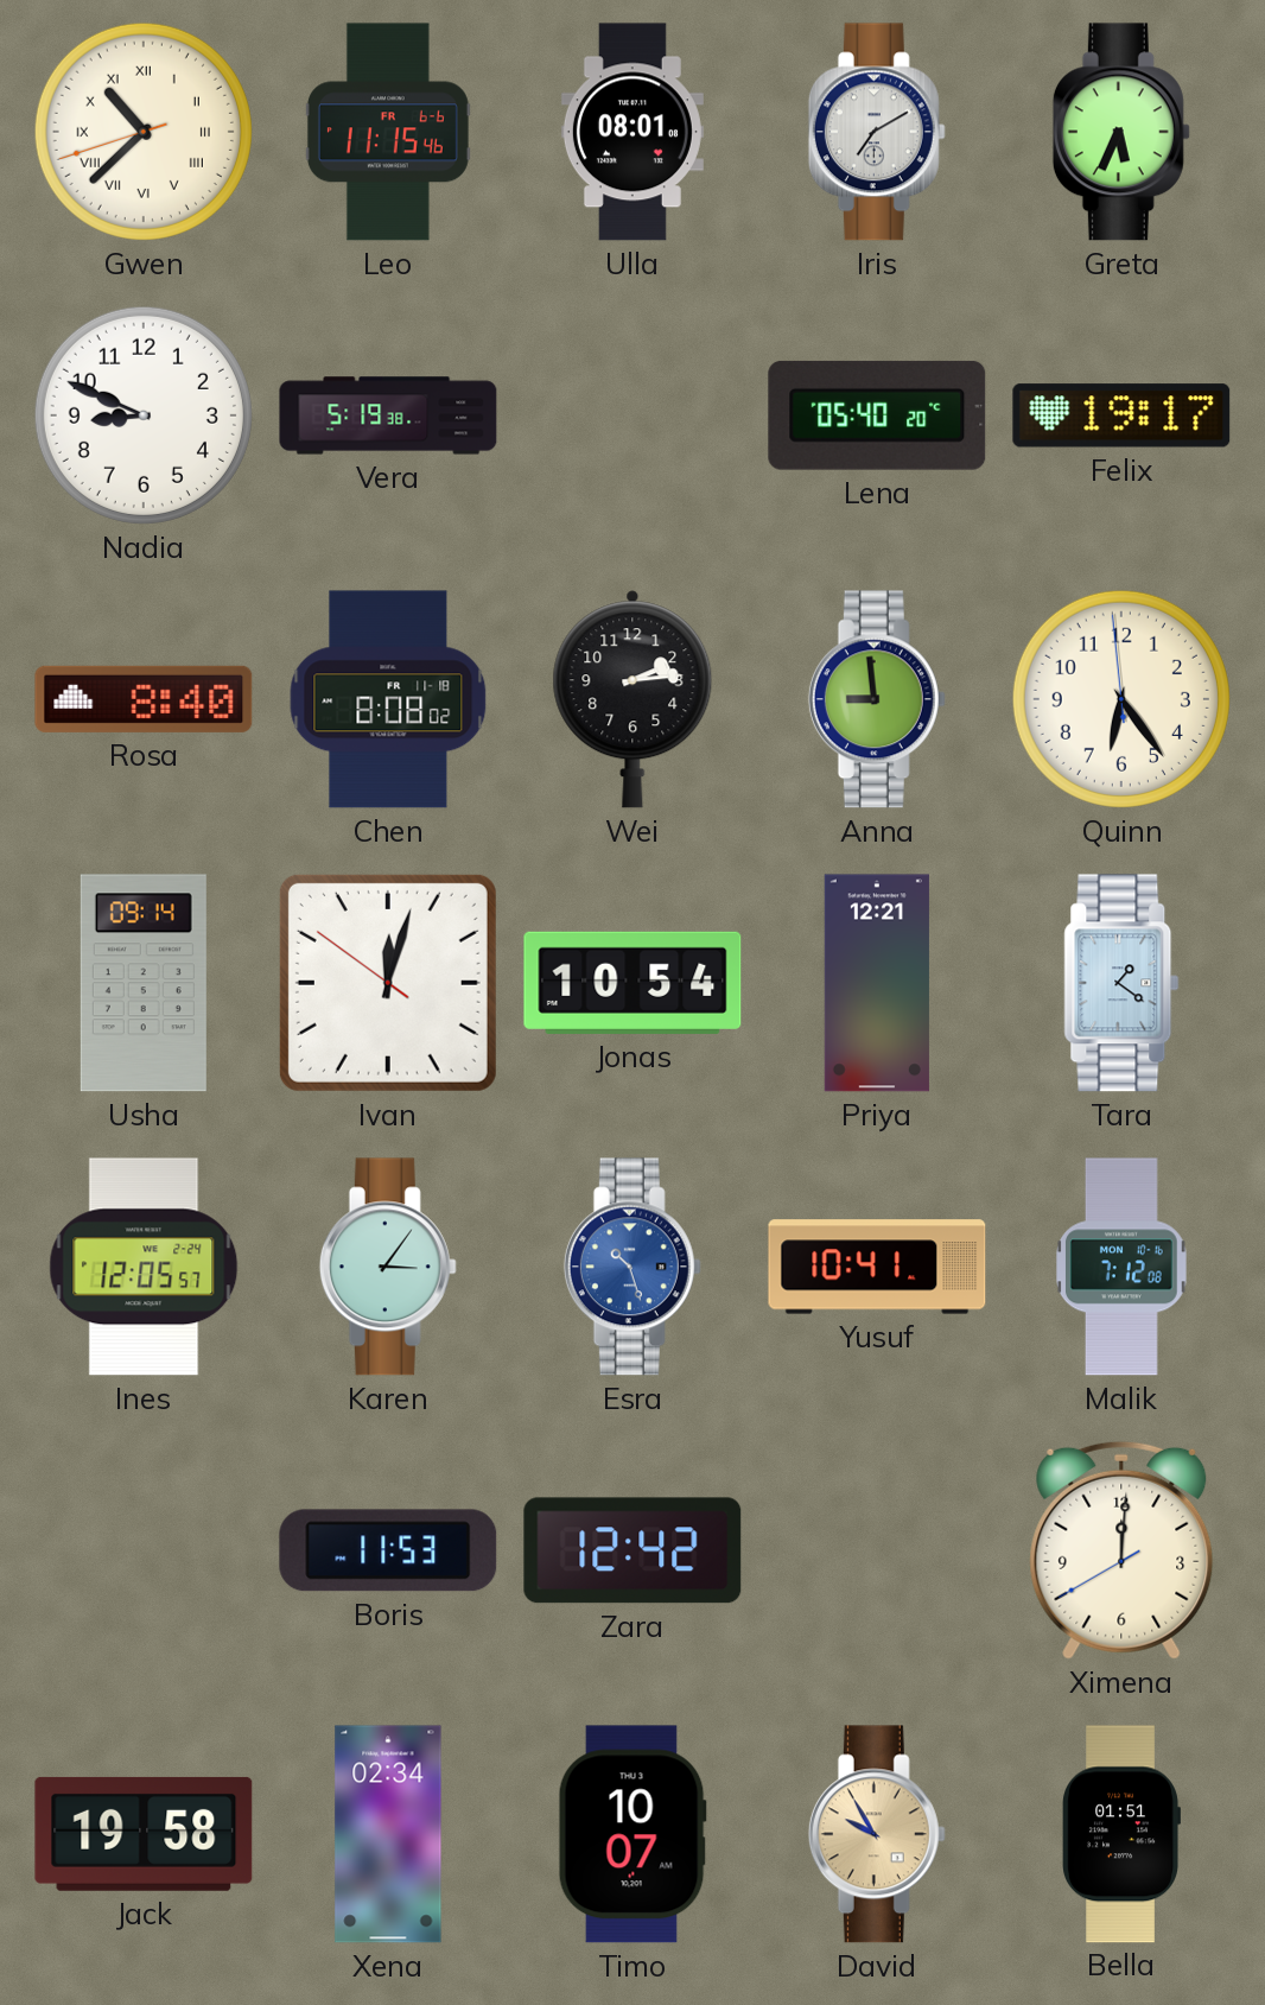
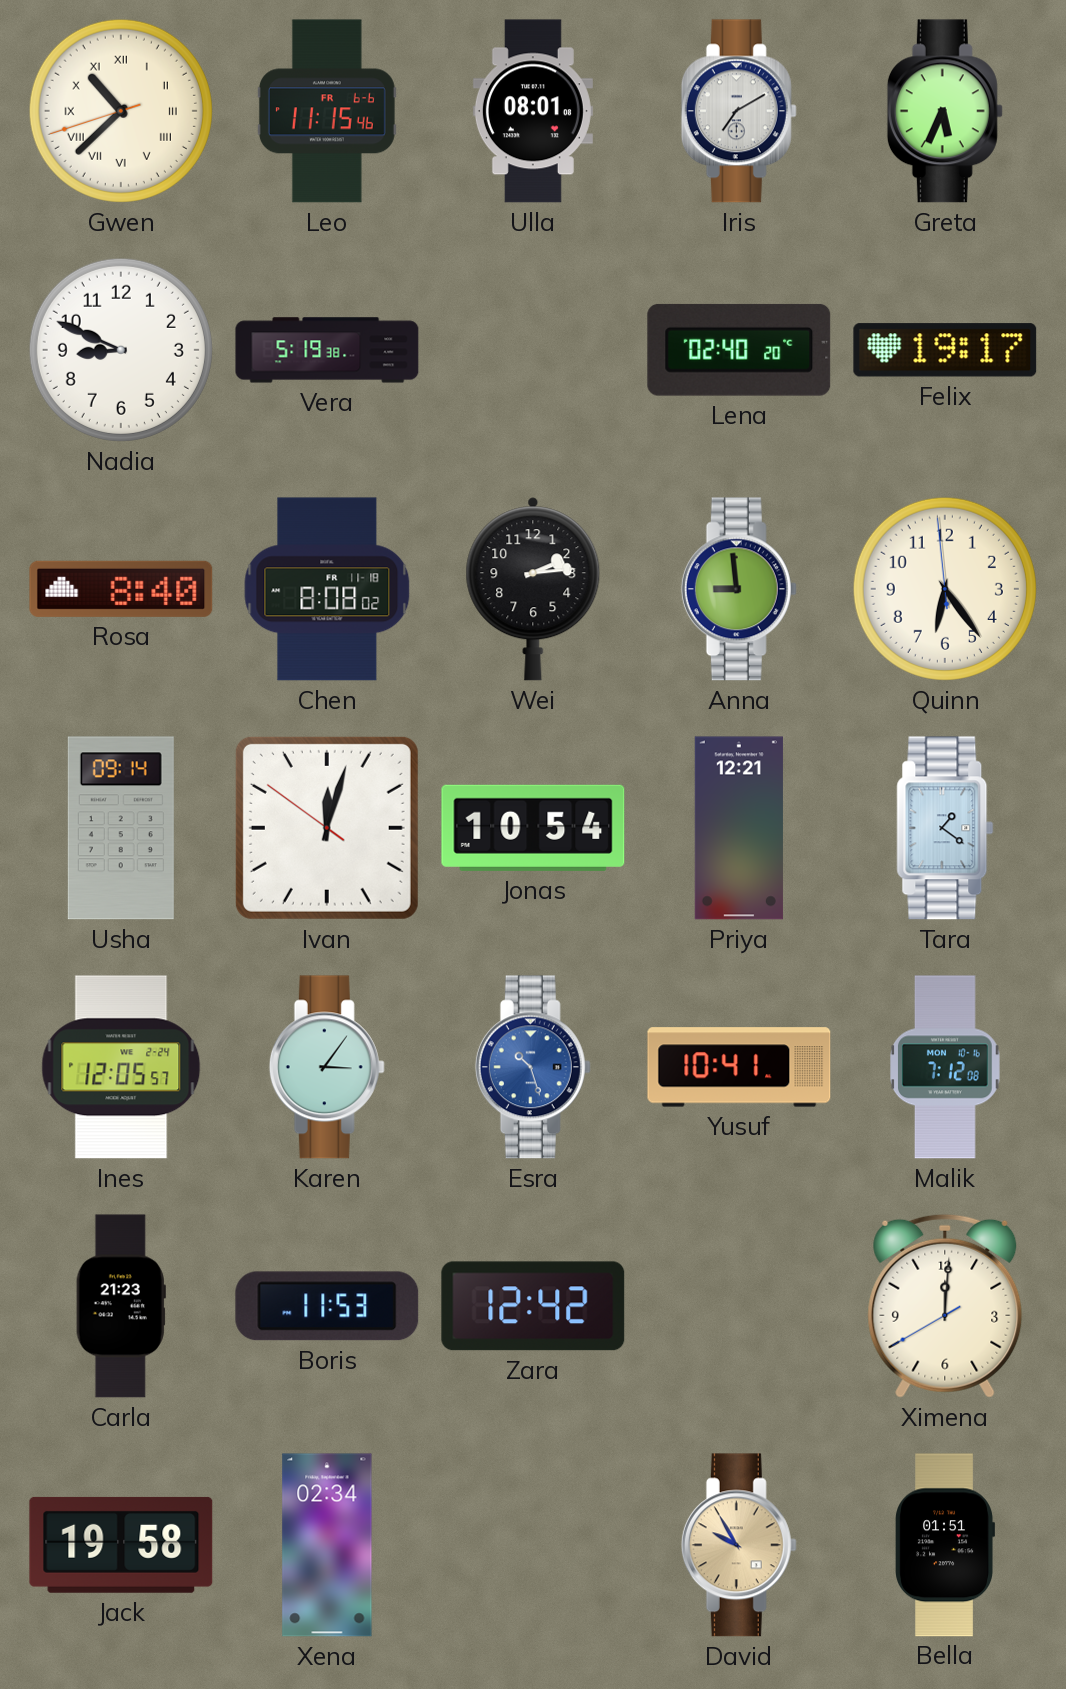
Lena: 05:40 -> 02:40 (739, 350)
Carla: none -> 21:23 (121, 1306)
Timo: 10:07 -> none (632, 1834)
